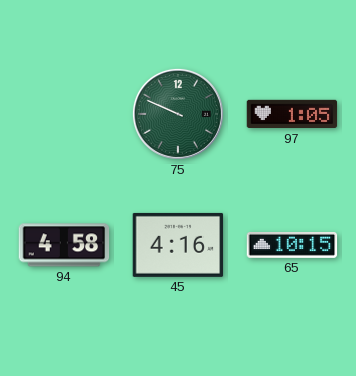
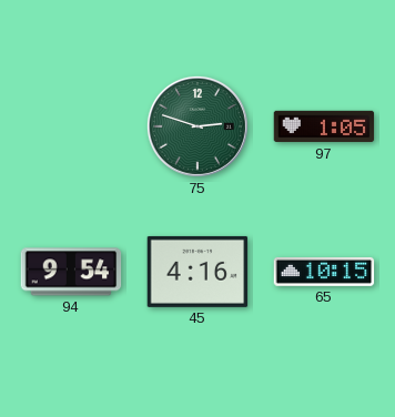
75: 9:49 -> 2:48 (197, 126)
94: 4:58 -> 9:54 (71, 272)
